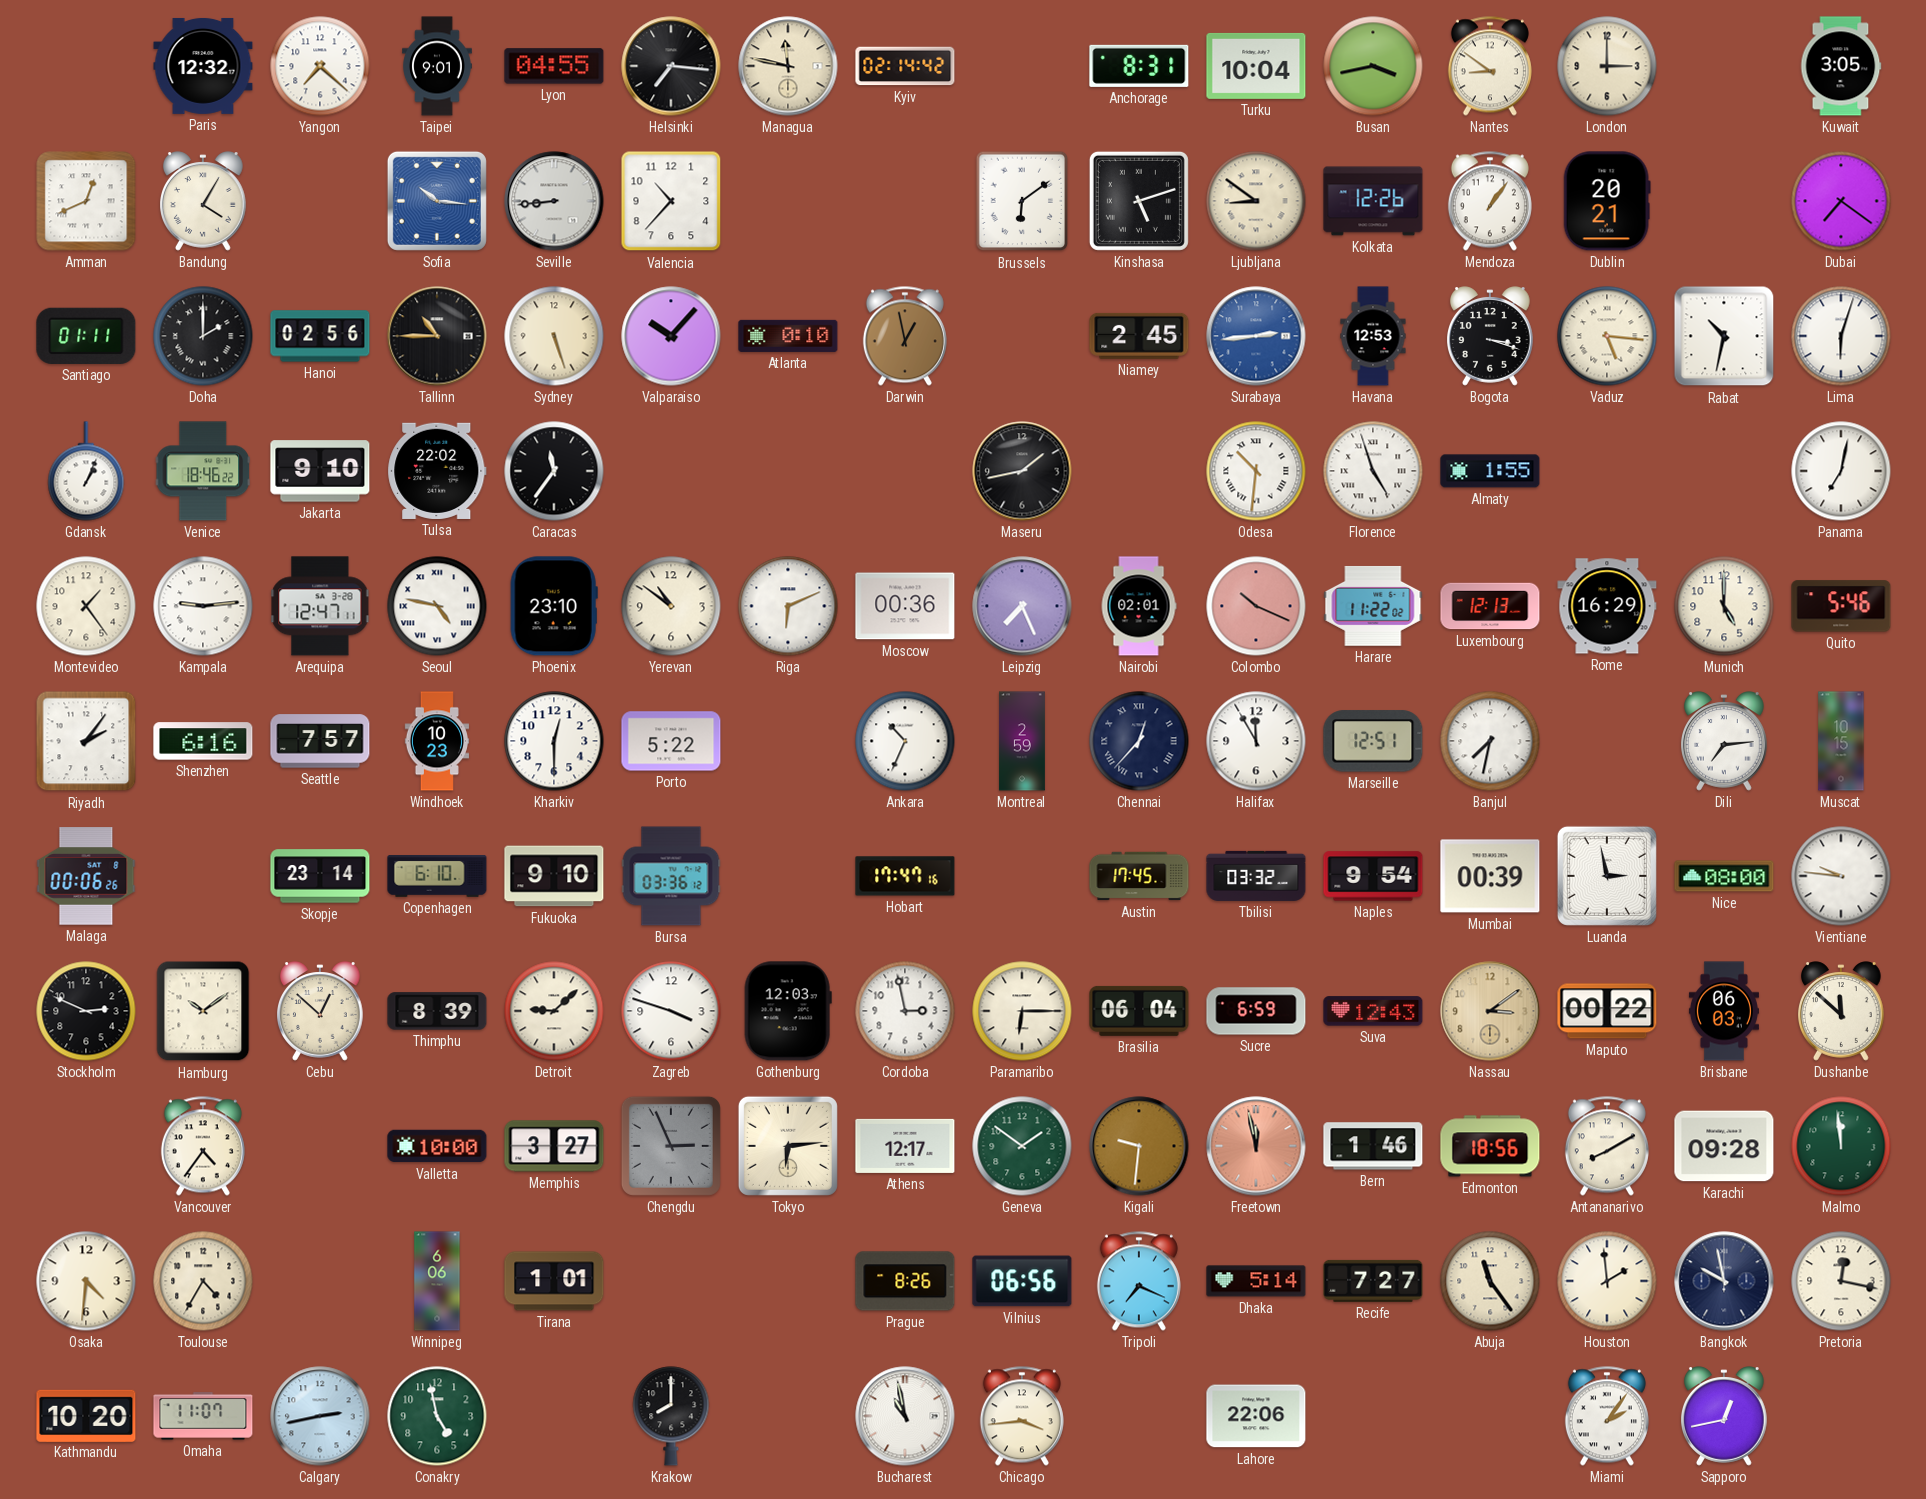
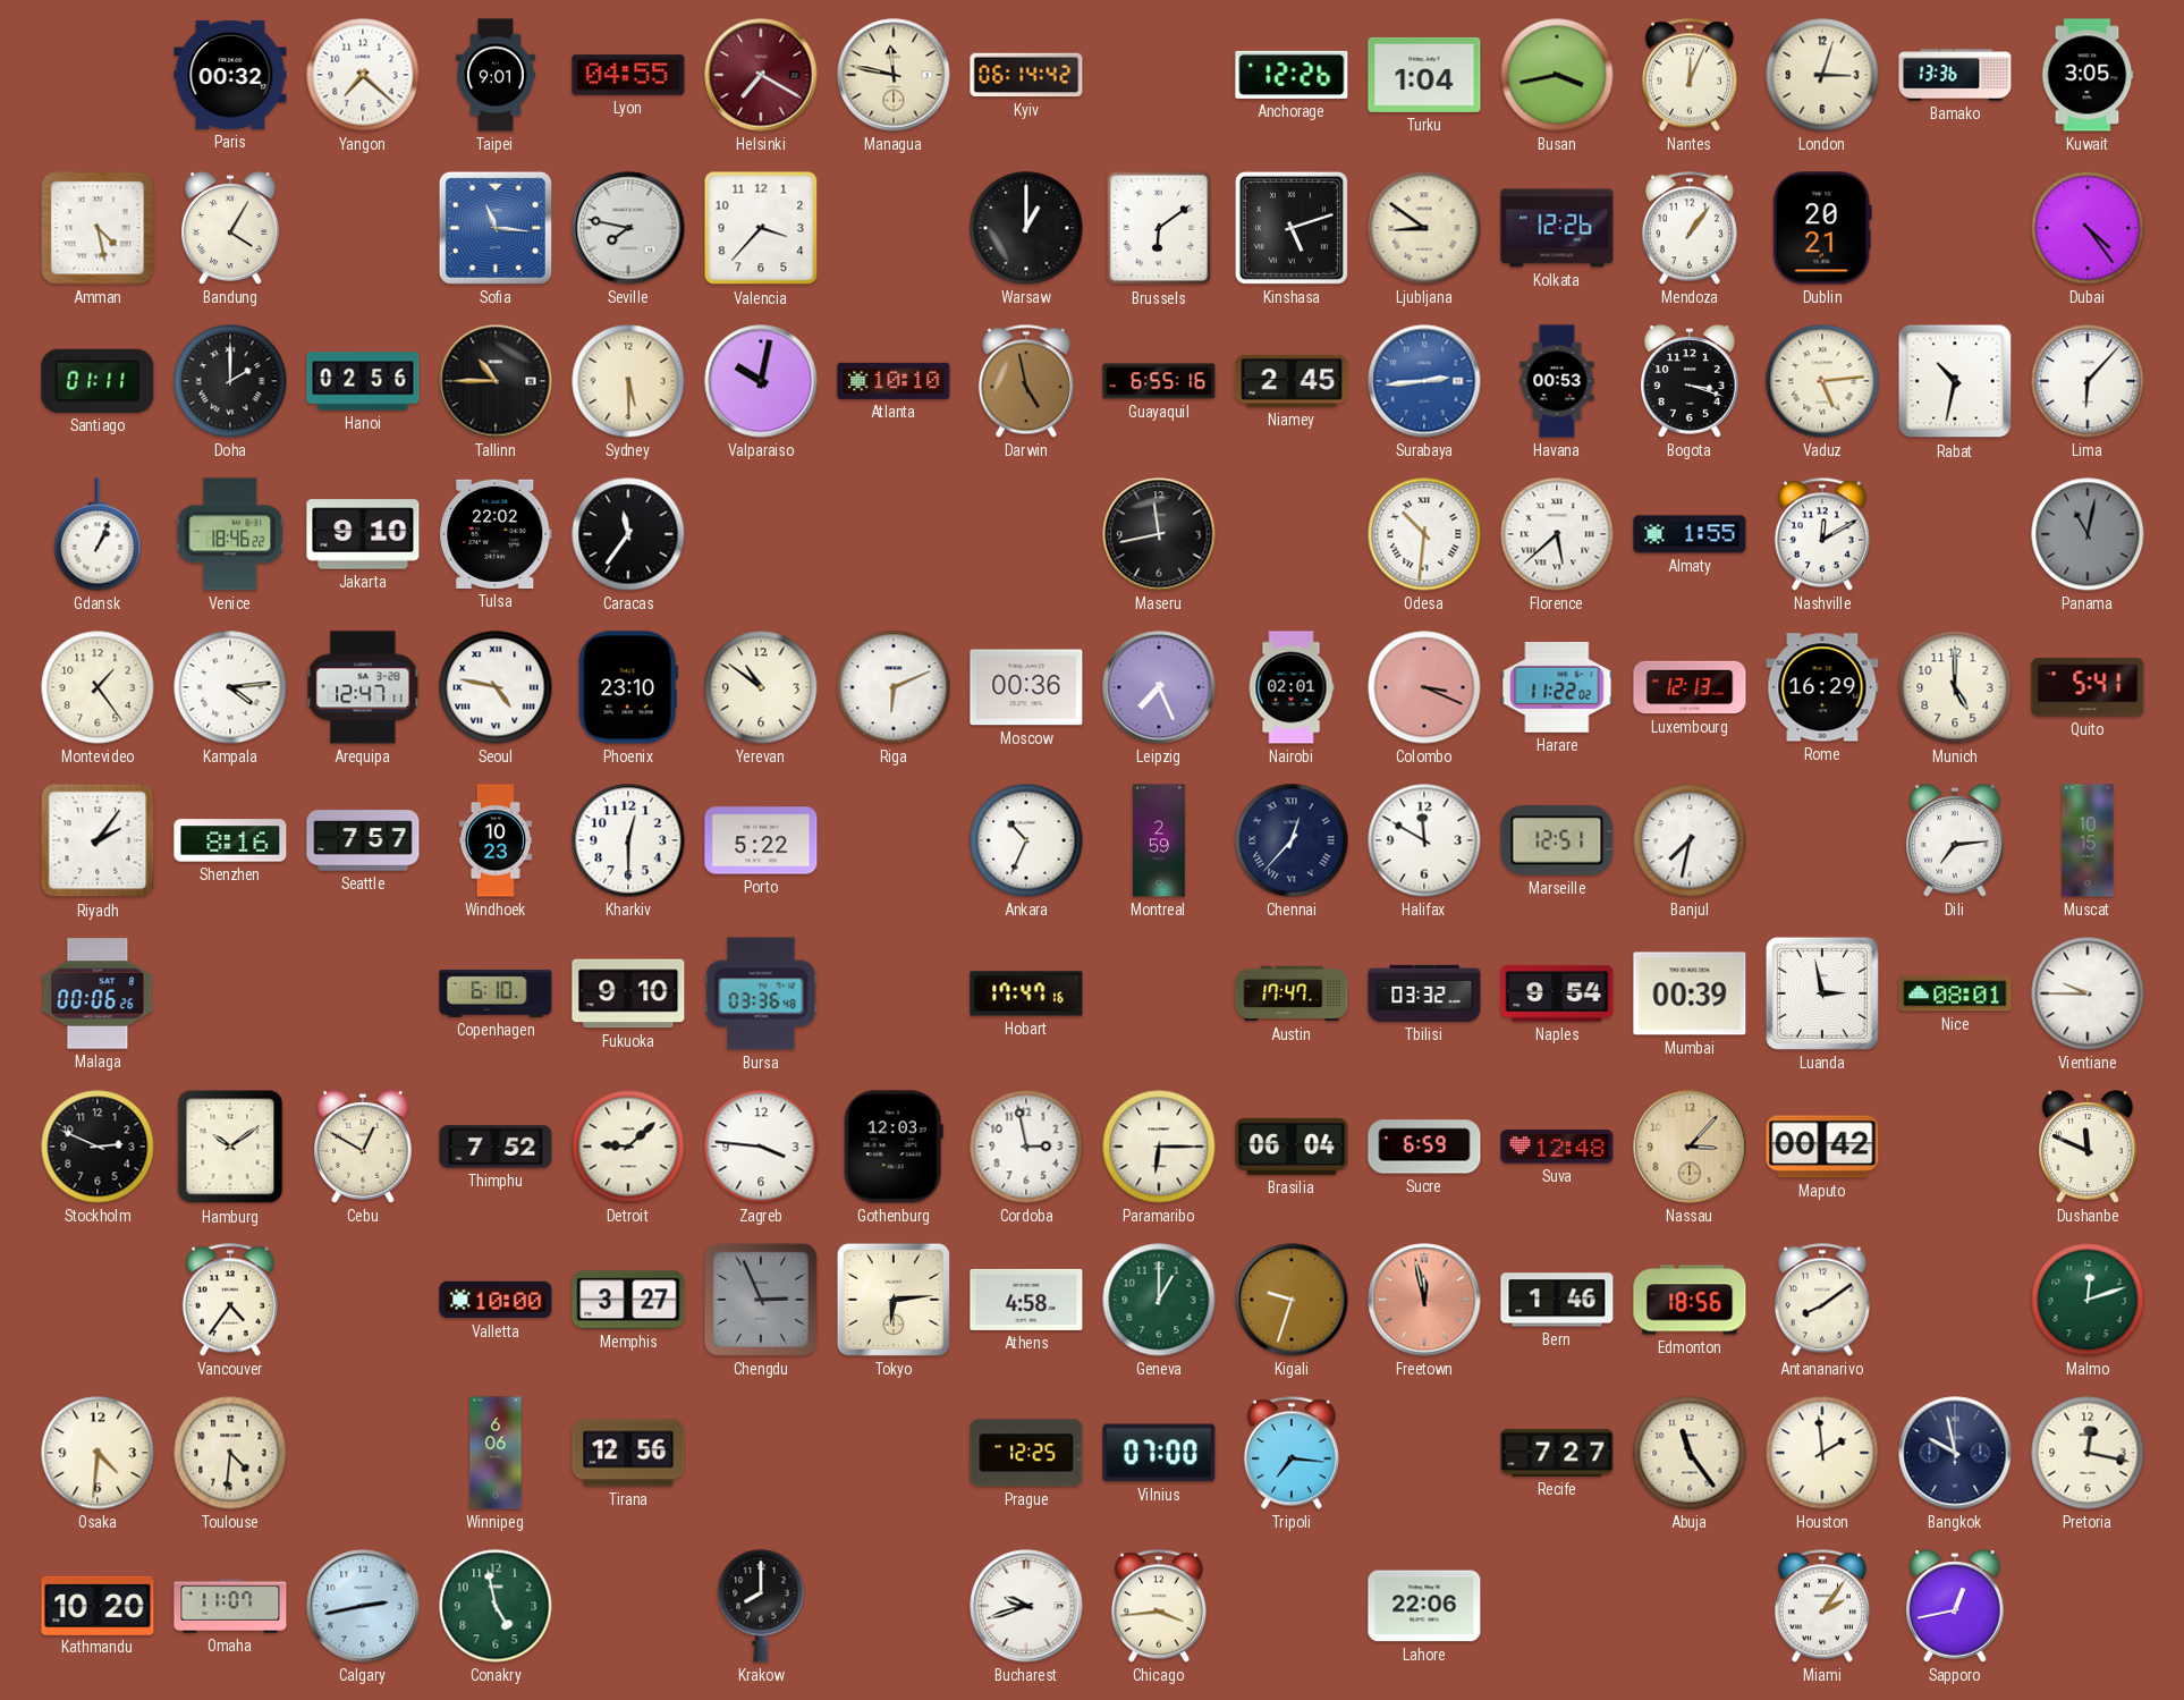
Paris: 12:32 -> 00:32 (230, 75)
Helsinki: 7:16 -> 7:20 (761, 75)
Helsinki dial: black -> burgundy (761, 75)
Kyiv: 02:14 -> 06:14 (1026, 75)
Anchorage: 8:31 -> 12:26 (1292, 75)
Turku: 10:04 -> 1:04 (1424, 75)
Nantes: 8:51 -> 12:04 (1690, 75)
London: 3:00 -> 3:03 (1822, 75)
Bamako: none -> 13:36 (1955, 75)
Amman: 12:41 -> 4:28 (98, 228)
Sofia: 10:16 -> 11:16 (496, 228)
Seville: 8:44 -> 7:47 (628, 228)
Valencia: 10:37 -> 3:37 (761, 228)
Warsaw: none -> 1:00 (1026, 228)
Dubai: 7:21 -> 4:24 (2088, 228)
Sydney: 5:27 -> 5:30 (628, 381)
Valparaiso: 10:07 -> 10:02 (761, 381)
Atlanta: 0:10 -> 10:10 (894, 381)
Darwin: 12:58 -> 4:58 (1026, 381)
Guayaquil: none -> 6:55 (1159, 381)
Havana: 12:53 -> 00:53 (1557, 381)
Vaduz: 5:16 -> 5:14 (1822, 381)
Lima: 6:03 -> 6:07 (2088, 381)
Maseru: 1:43 -> 11:43 (1159, 534)
Florence: 4:57 -> 5:38 (1557, 534)
Nashville: none -> 12:10 (1822, 534)
Panama: 7:02 -> 11:02 (2088, 534)
Panama dial: white -> grey (2088, 534)
Kampala: 9:14 -> 4:14 (230, 687)
Colombo: 10:19 -> 3:19 (1424, 687)
Quito: 5:46 -> 5:41 (2088, 687)
Shenzhen: 6:16 -> 8:16 (230, 840)
Halifax: 11:55 -> 11:50 (1424, 840)
Skopje: 23:14 -> none (320, 876)
Bursa: 03:36:12 -> 03:36:48 (761, 993)
Austin: 17:45 -> 17:47 (1292, 993)
Nice: 08:00 -> 08:01 (1955, 993)
Vientiane: 9:46 -> 9:45 (2088, 993)
Cebu: 12:52 -> 12:50 (364, 1147)
Thimphu: 8:39 -> 7:52 (496, 1147)
Zagreb: 3:48 -> 3:46 (761, 1147)
Suva: 12:43 -> 12:48 (1557, 1147)
Nassau: 3:09 -> 3:07 (1690, 1147)
Maputo: 00:22 -> 00:42 (1822, 1147)
Brisbane: 06:03 -> none (1724, 1011)
Dushanbe: 11:52 -> 11:49 (2089, 1147)
Athens: 12:17 -> 4:58 (1026, 1300)
Geneva: 1:51 -> 1:00 (1159, 1300)
Kigali: 9:31 -> 9:33 (1292, 1300)
Antananarivo: 8:10 -> 8:09 (1822, 1300)
Karachi: 09:28 -> none (1724, 1146)
Malmo: 11:59 -> 12:12 (2088, 1300)
Toulouse: 4:35 -> 4:31 (230, 1453)
Tirana: 1:01 -> 12:56 (628, 1453)
Prague: 8:26 -> 12:25 (1026, 1453)
Vilnius: 06:56 -> 07:00 (1159, 1453)
Tripoli: 7:19 -> 7:16 (1292, 1453)
Dhaka: 5:14 -> none (1256, 1281)
Bucharest: 10:58 -> 9:42 (1026, 1606)
